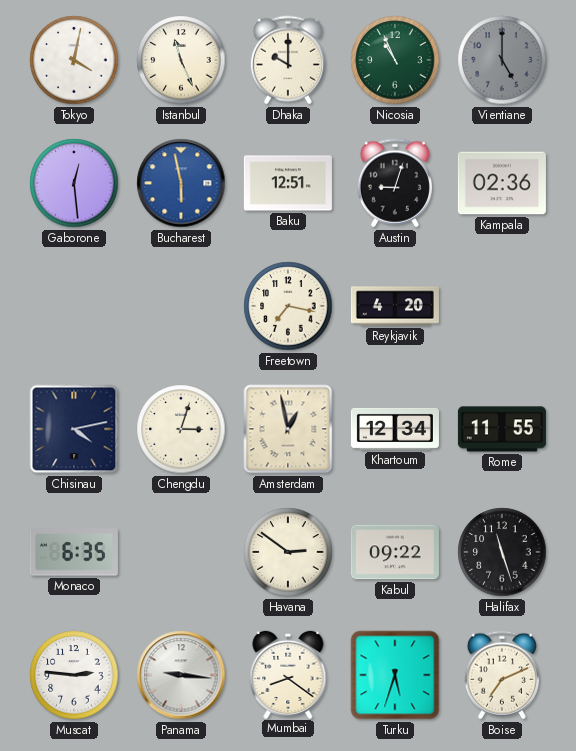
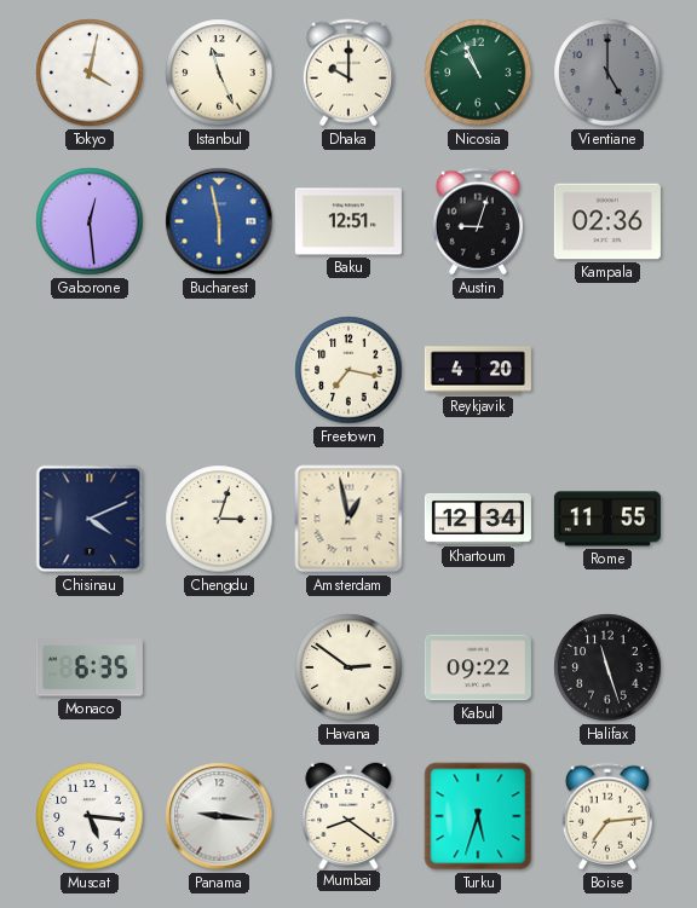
Chisinau: 4:13 -> 4:11 (90, 519)
Muscat: 2:46 -> 5:16 (90, 816)
Boise: 7:11 -> 7:14 (607, 816)
